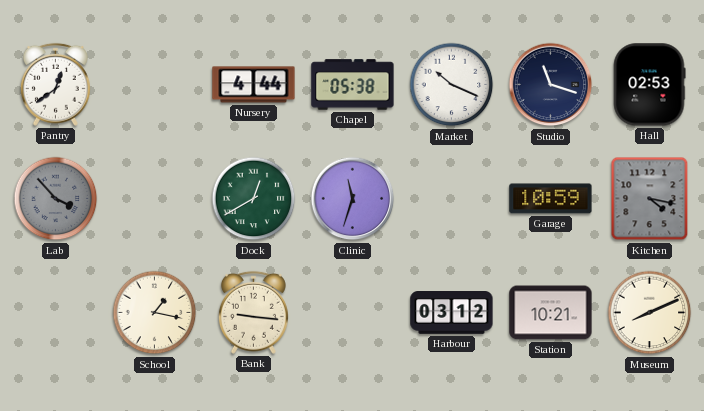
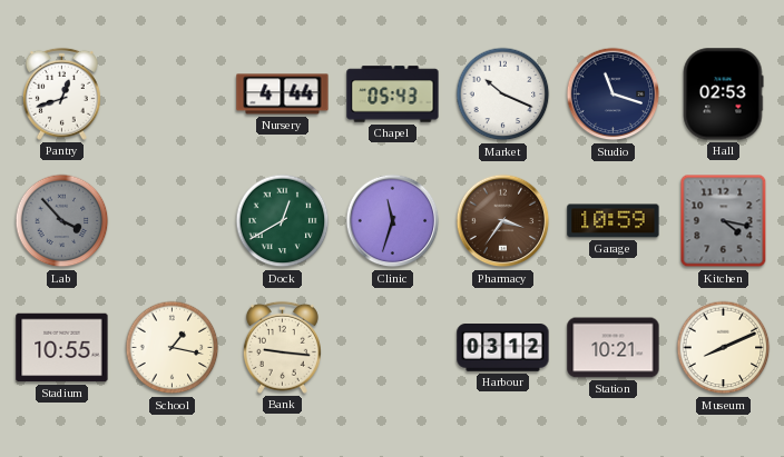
Pantry: 12:39 -> 12:42 (61, 93)
Chapel: 05:38 -> 05:43 (393, 95)
Pharmacy: none -> 3:36 (503, 221)
Stadium: none -> 10:55 (62, 348)
